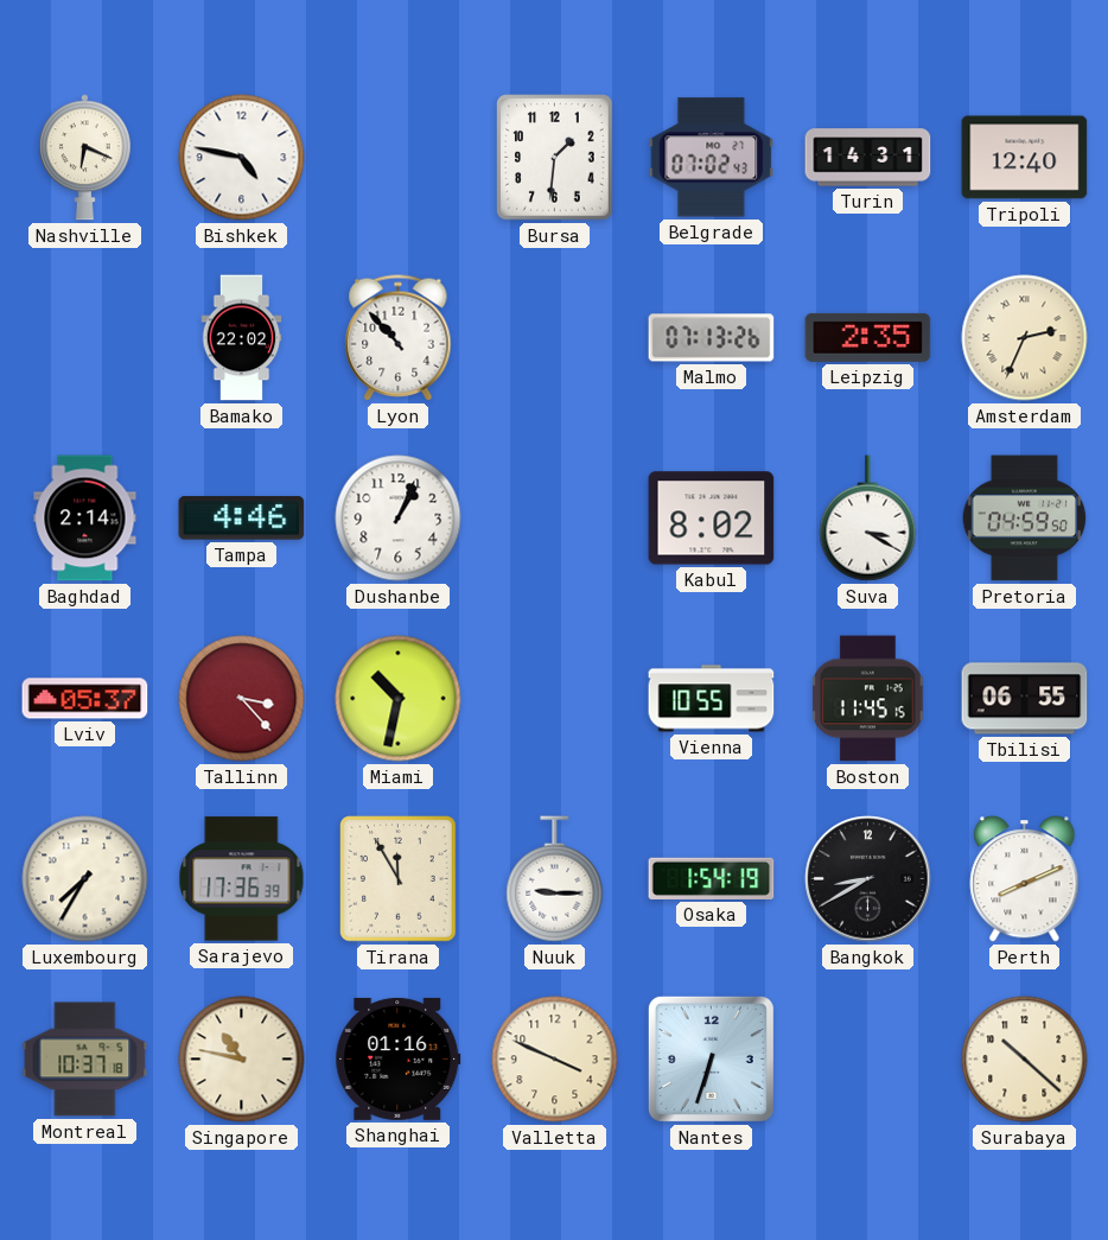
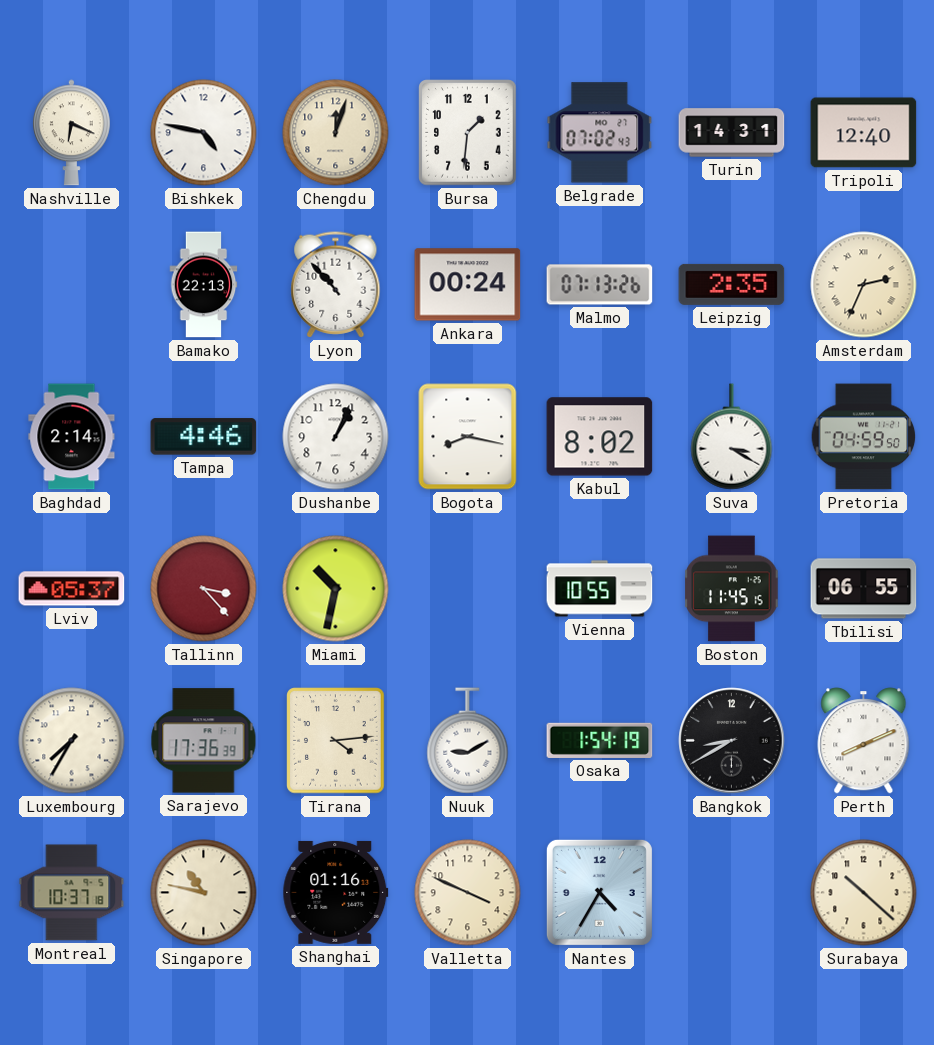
Chengdu: none -> 12:03 (336, 133)
Bamako: 22:02 -> 22:13 (204, 285)
Ankara: none -> 00:24 (468, 285)
Bogota: none -> 8:17 (468, 437)
Tirana: 11:55 -> 4:14 (336, 741)
Nuuk: 9:15 -> 9:10 (468, 741)
Nantes: 6:33 -> 4:35 (599, 892)
